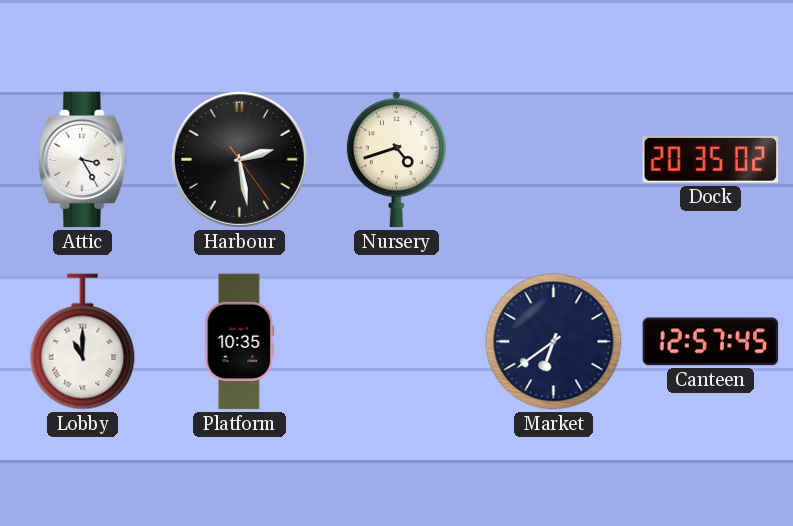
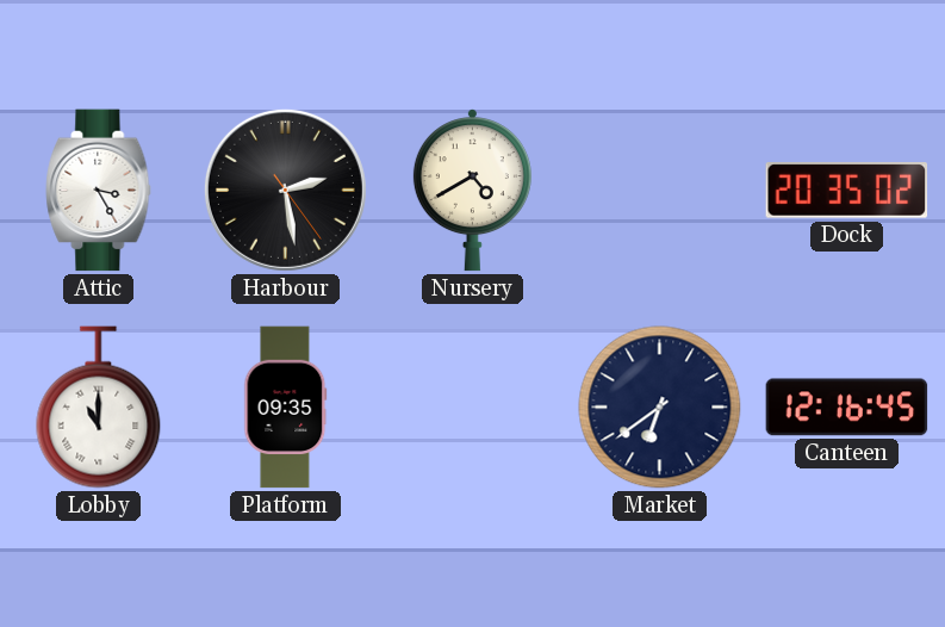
Nursery: 4:42 -> 4:40 (472, 191)
Platform: 10:35 -> 09:35 (286, 408)
Canteen: 12:57 -> 12:16 (847, 408)
